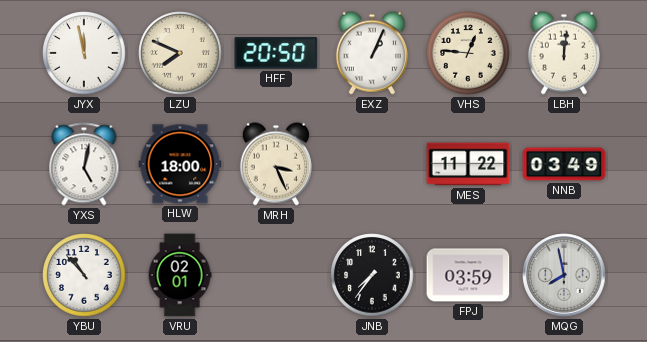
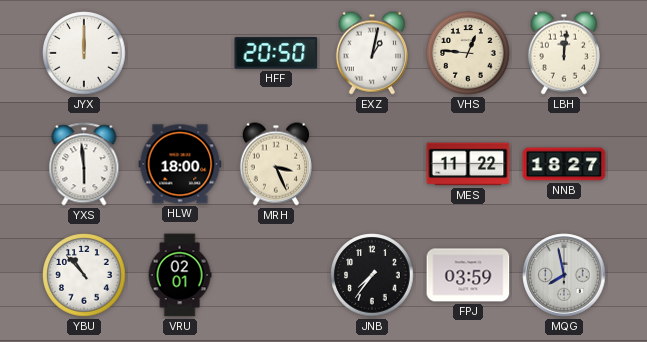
JYX: 11:58 -> 12:00 (84, 53)
LZU: 7:49 -> none (180, 53)
EXZ: 1:04 -> 1:02 (372, 53)
YXS: 5:02 -> 5:59 (84, 164)
NNB: 03:49 -> 18:27 (564, 164)
